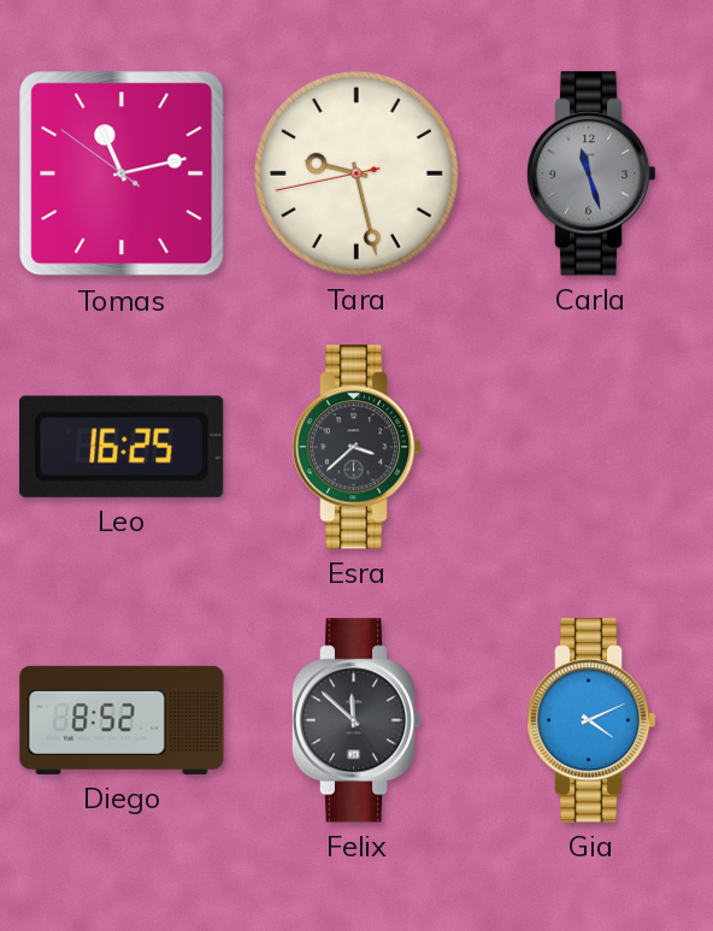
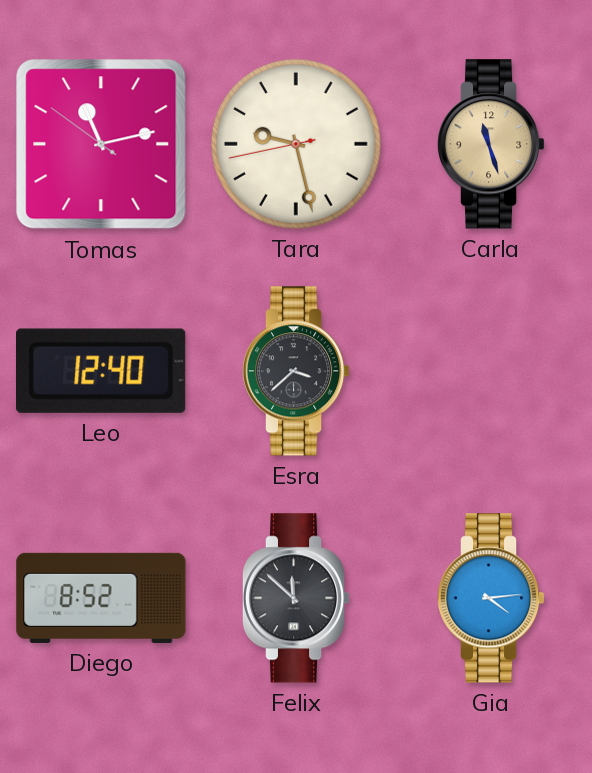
Carla dial: grey -> champagne (491, 144)
Leo: 16:25 -> 12:40 (102, 371)
Gia: 4:11 -> 4:14 (491, 598)
